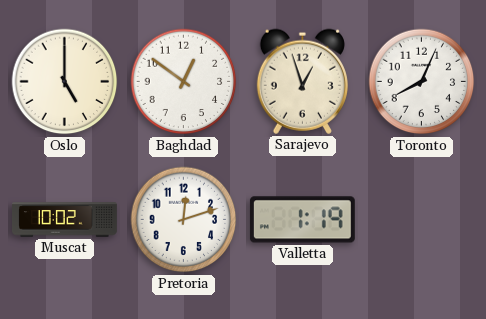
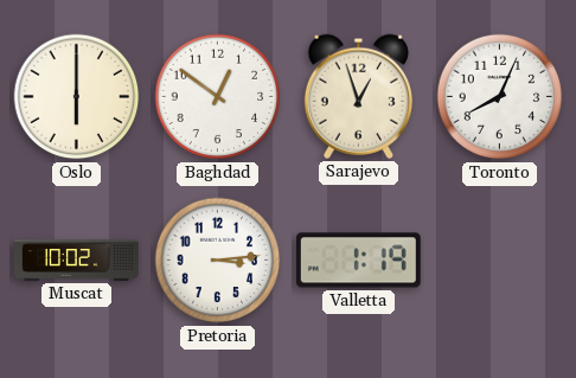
Oslo: 5:00 -> 6:00 (77, 97)
Pretoria: 12:12 -> 3:14 (218, 261)
